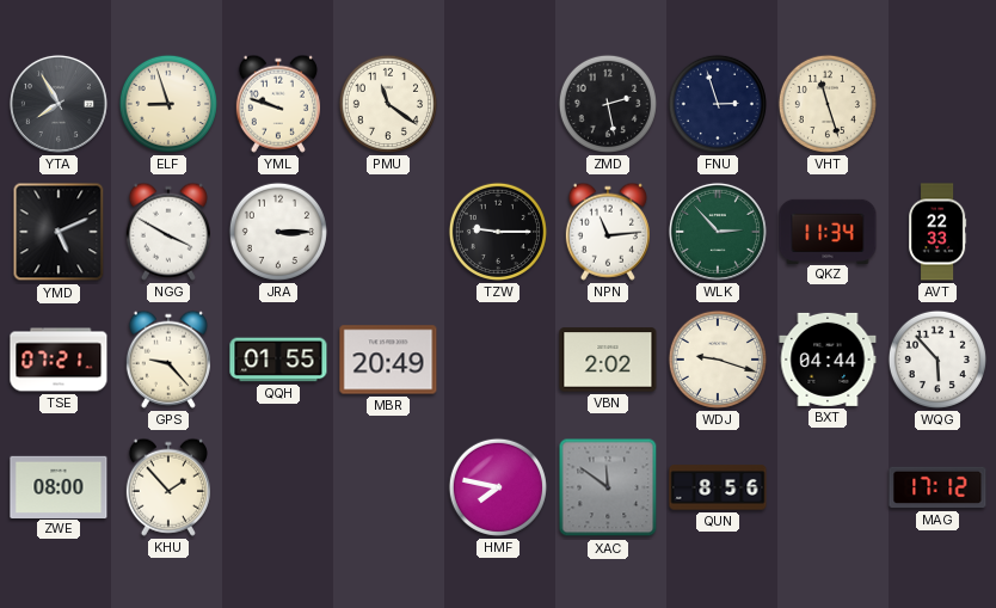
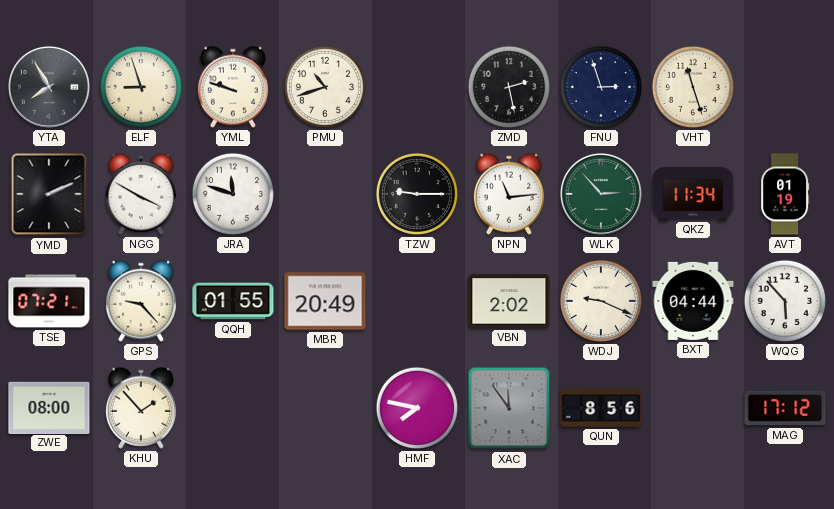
PMU: 11:21 -> 10:42 (325, 87)
YMD: 5:11 -> 2:11 (49, 194)
JRA: 3:15 -> 11:48 (233, 194)
AVT: 22:33 -> 01:19 (786, 194)
WDJ: 9:18 -> 9:19 (601, 301)
XAC: 11:51 -> 11:54 (509, 408)
